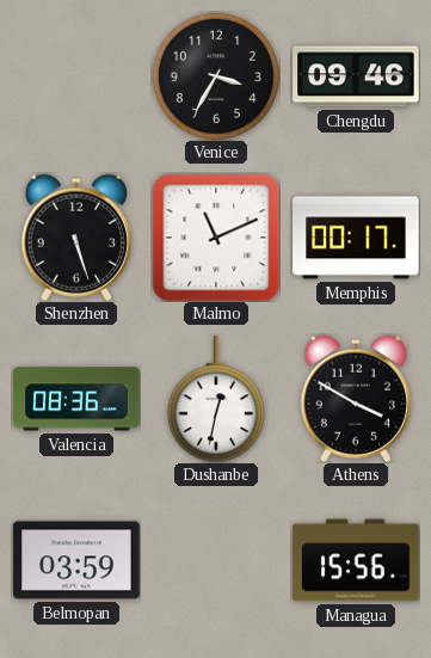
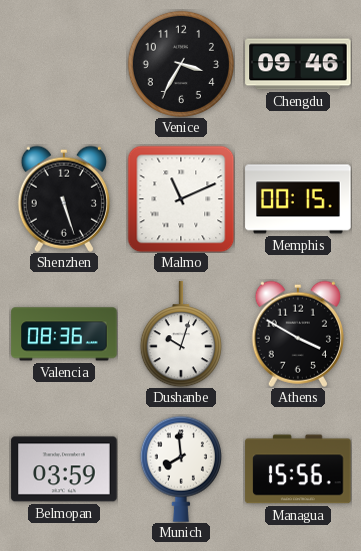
Memphis: 00:17 -> 00:15 (298, 199)
Dushanbe: 12:32 -> 10:03 (181, 334)
Munich: none -> 7:59 (181, 469)
